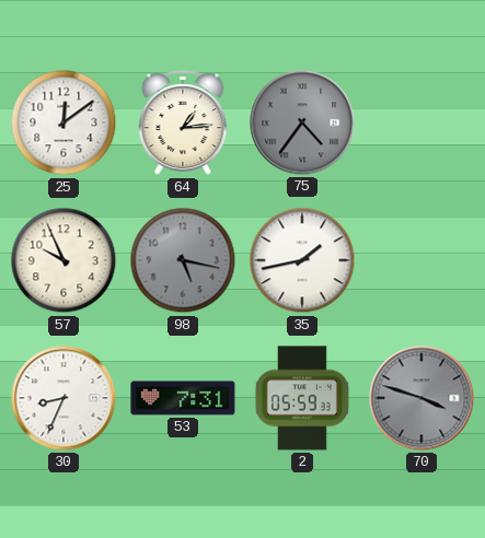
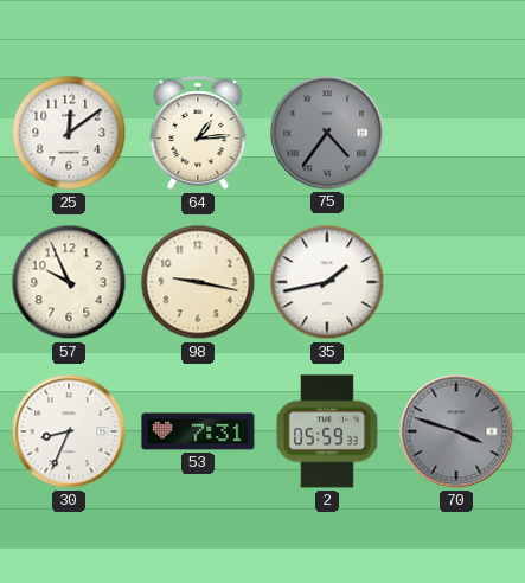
98: 5:17 -> 9:17 (198, 282)
98 dial: grey -> cream (198, 282)
